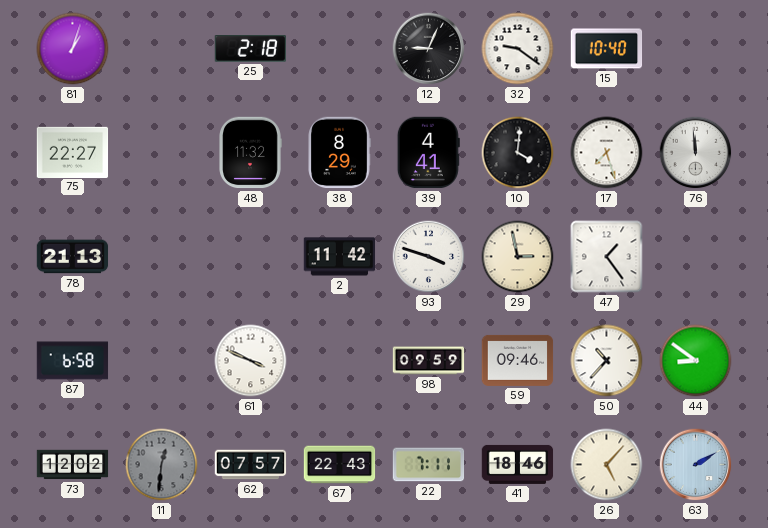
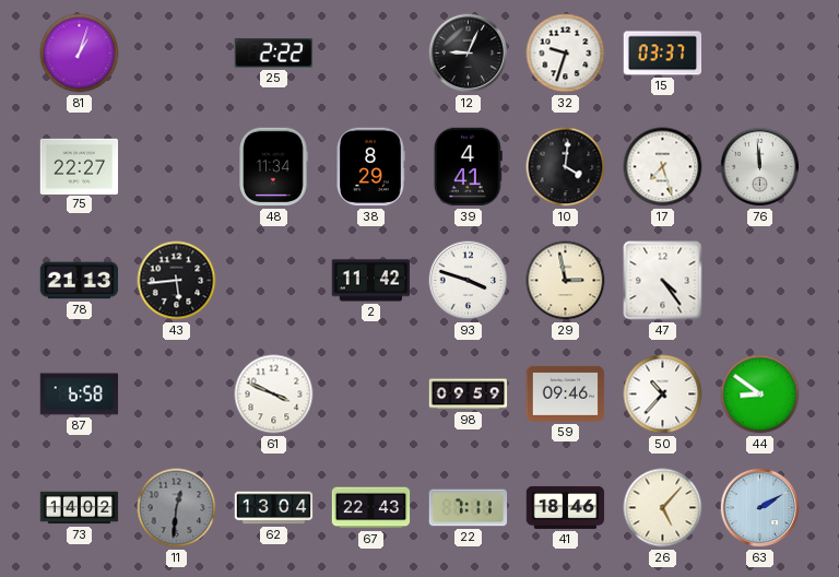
25: 2:18 -> 2:22 (273, 54)
32: 9:21 -> 9:33 (566, 54)
15: 10:40 -> 03:37 (663, 54)
48: 11:32 -> 11:34 (273, 167)
43: none -> 5:44 (177, 281)
47: 1:24 -> 4:24 (663, 281)
73: 12:02 -> 14:02 (80, 508)
62: 07:57 -> 13:04 (274, 508)
